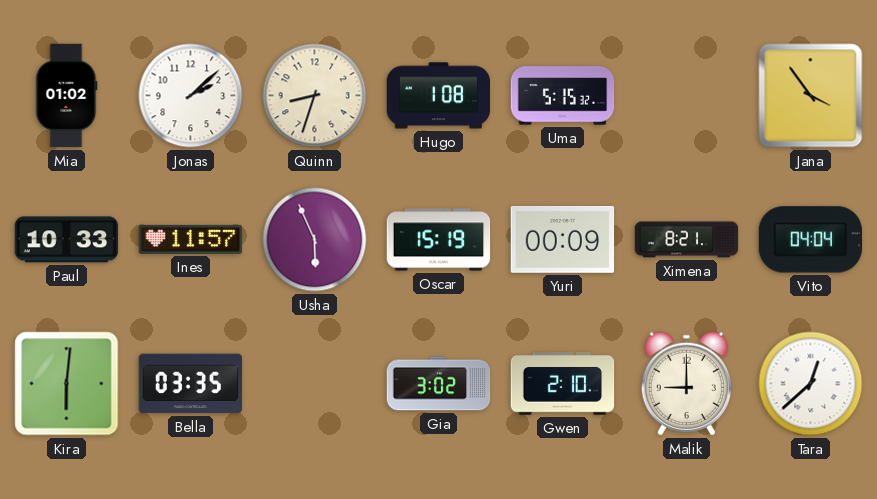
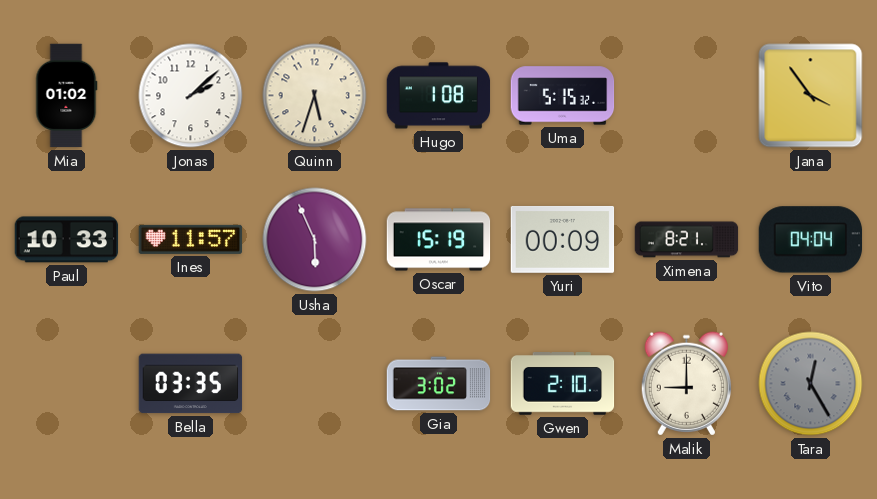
Quinn: 8:33 -> 5:33 (315, 96)
Kira: 6:01 -> none (67, 384)
Tara: 12:38 -> 12:25 (811, 384)
Tara dial: white -> grey (811, 384)
